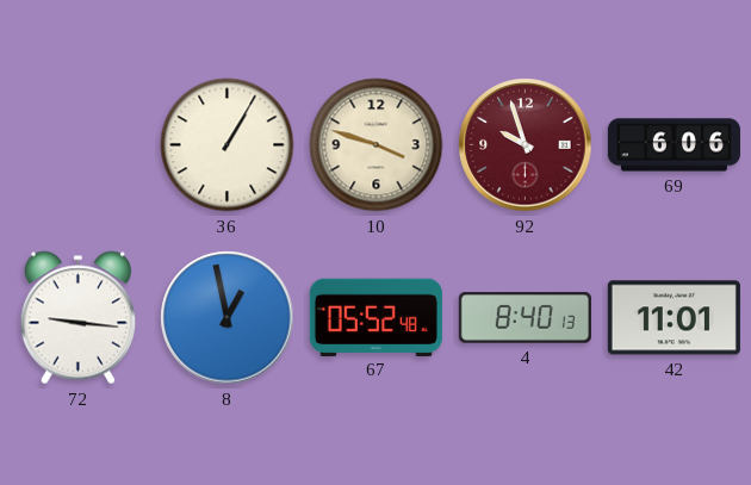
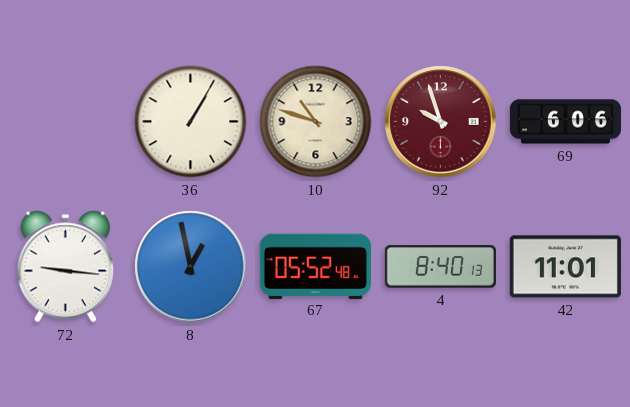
10: 3:48 -> 10:48 (316, 122)
